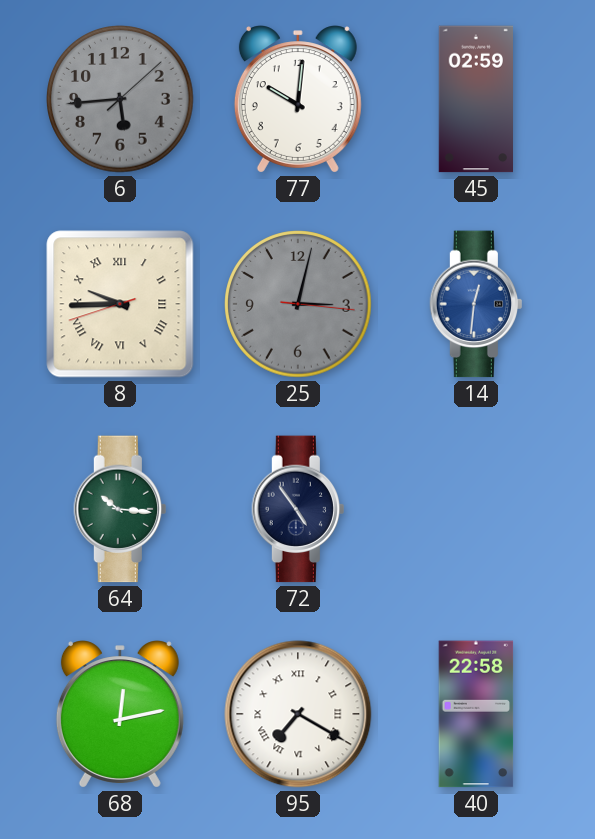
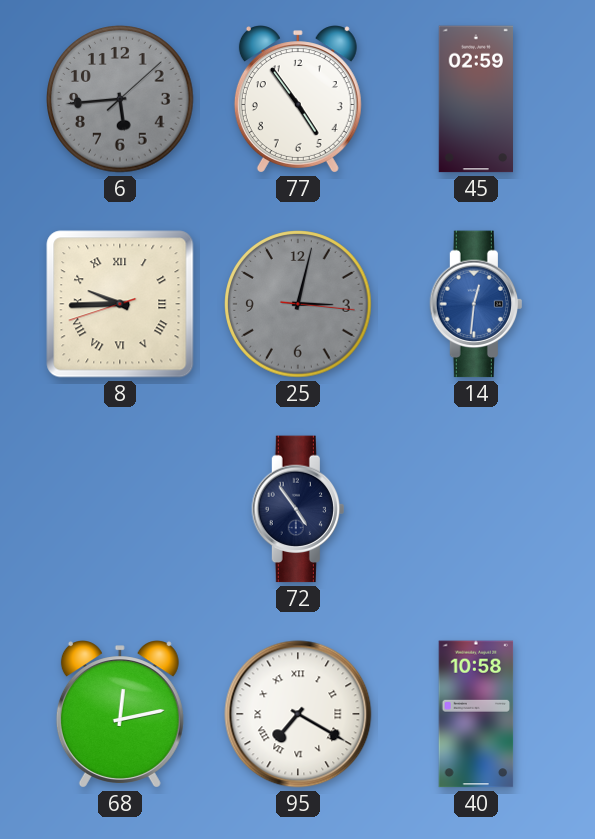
77: 10:01 -> 4:54 (298, 99)
64: 10:16 -> none (119, 509)
40: 22:58 -> 10:58 (476, 714)
